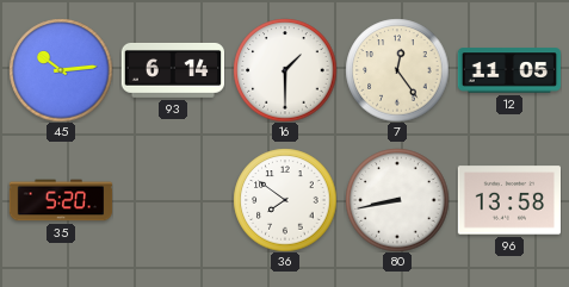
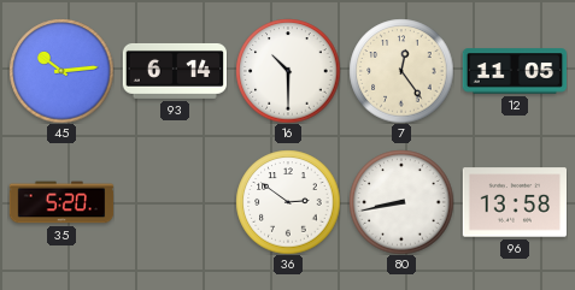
16: 1:30 -> 10:30 (288, 71)
36: 7:51 -> 2:51 (288, 202)
